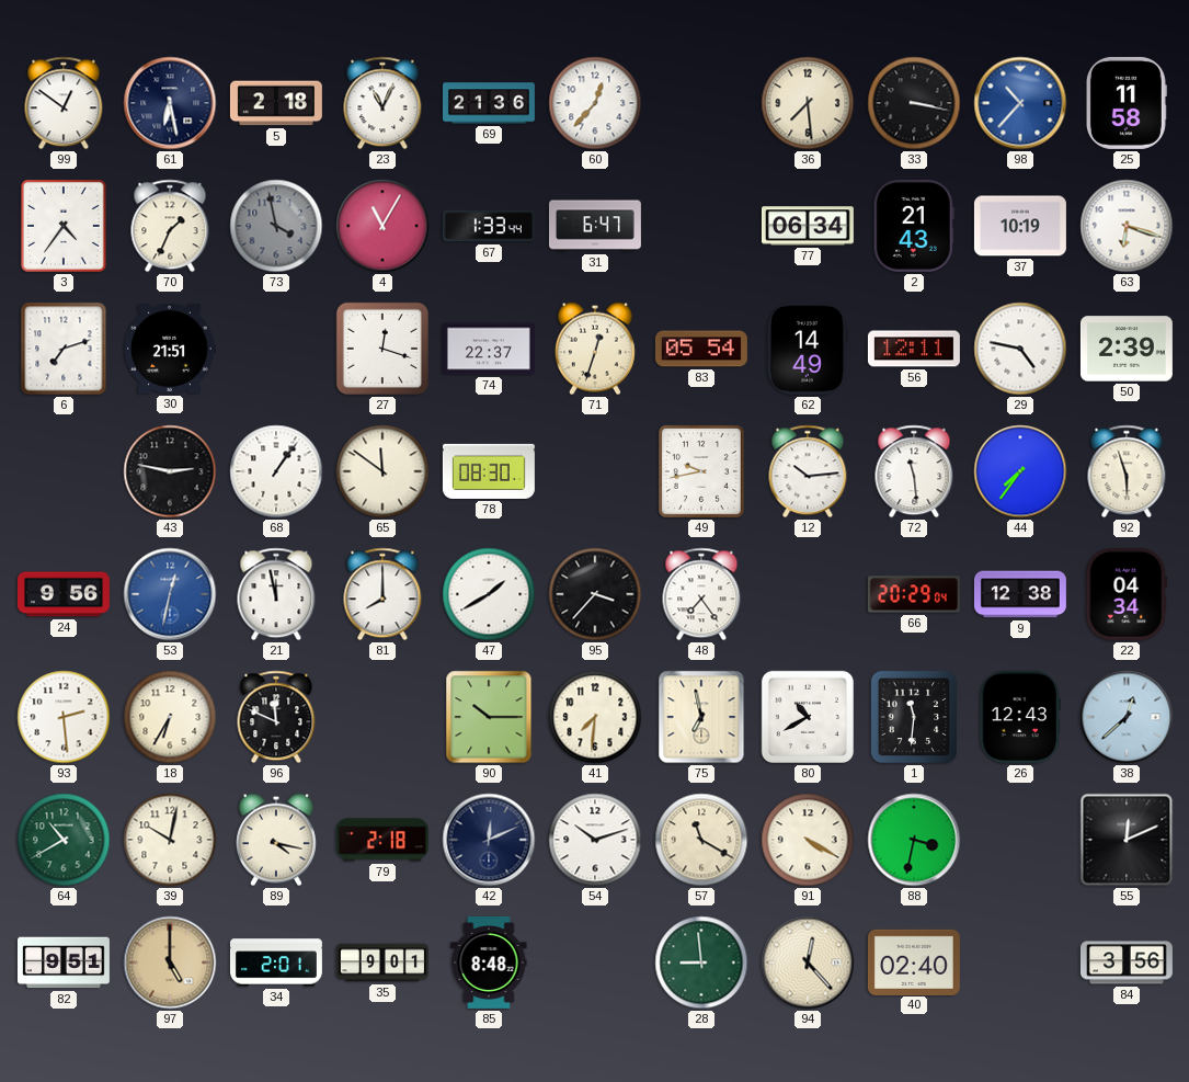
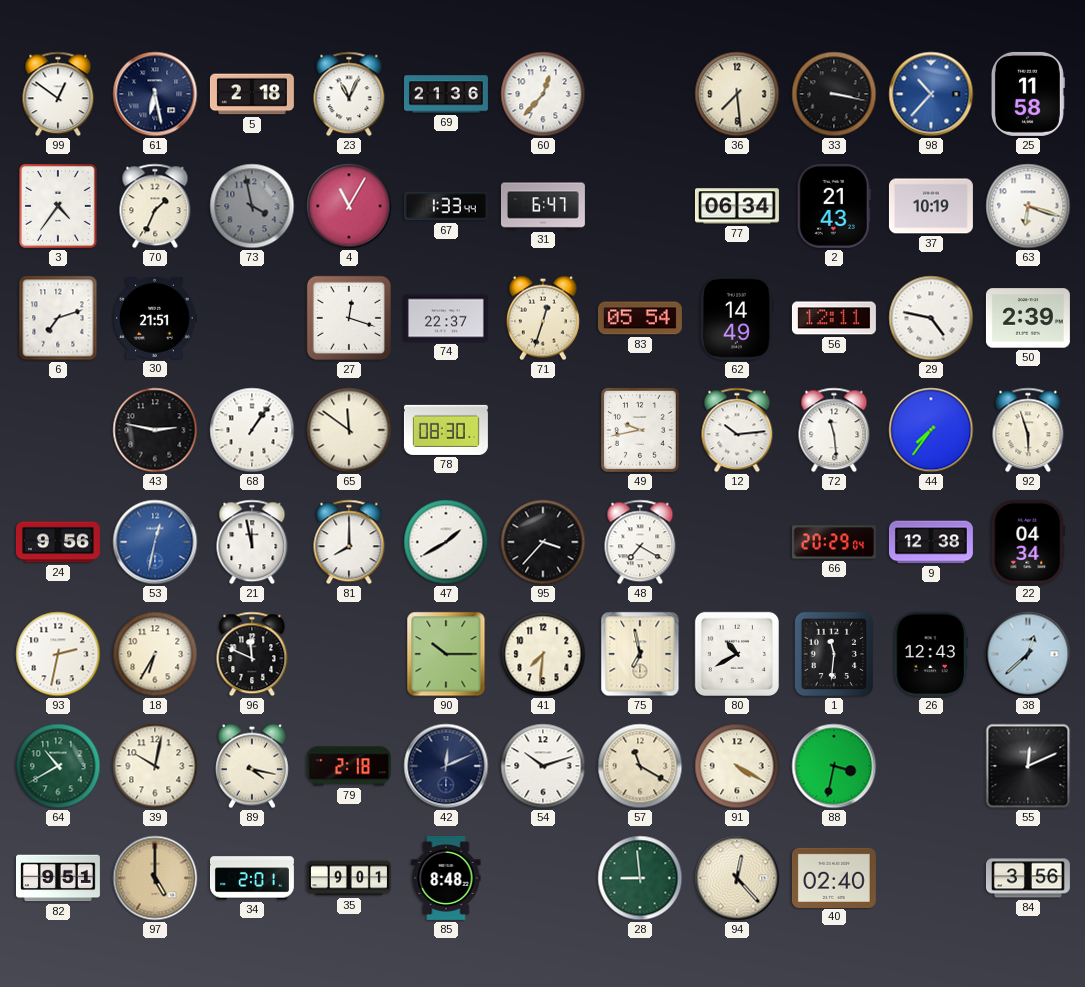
48: 7:24 -> 7:20 (640, 542)
93: 2:29 -> 2:32 (58, 654)
